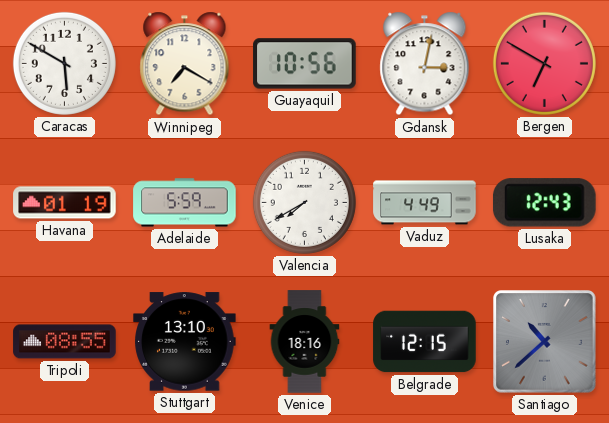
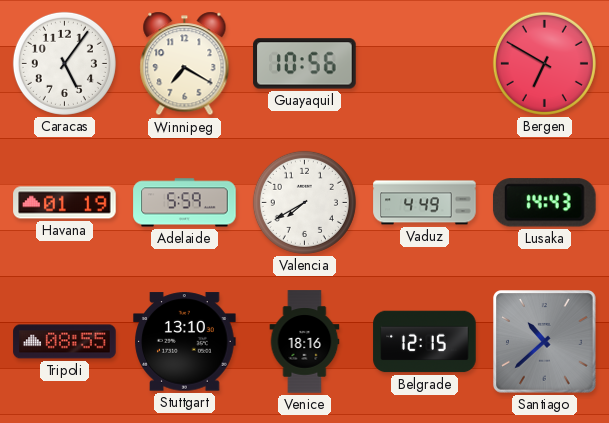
Caracas: 5:50 -> 5:06 (64, 63)
Gdansk: 3:02 -> none (425, 64)
Lusaka: 12:43 -> 14:43 (544, 203)
